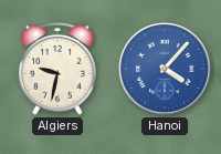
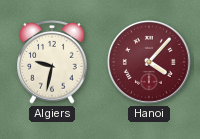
Hanoi dial: blue -> burgundy (149, 62)
